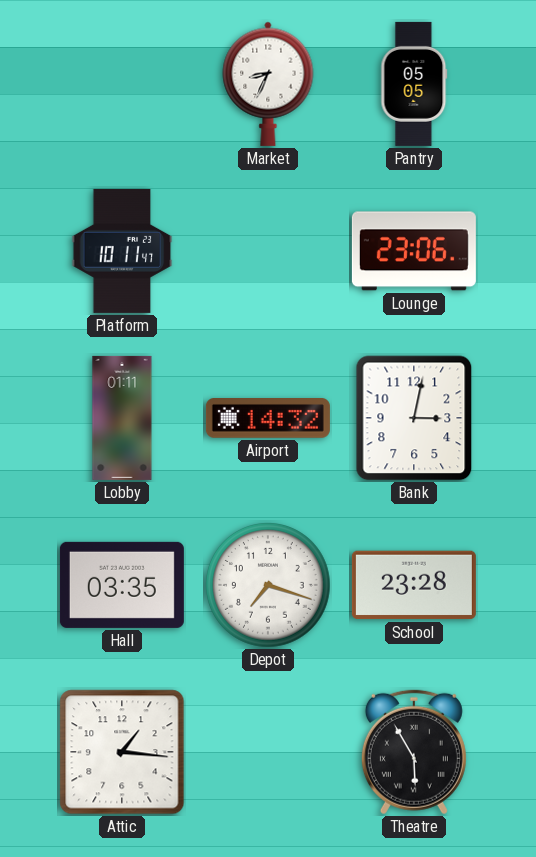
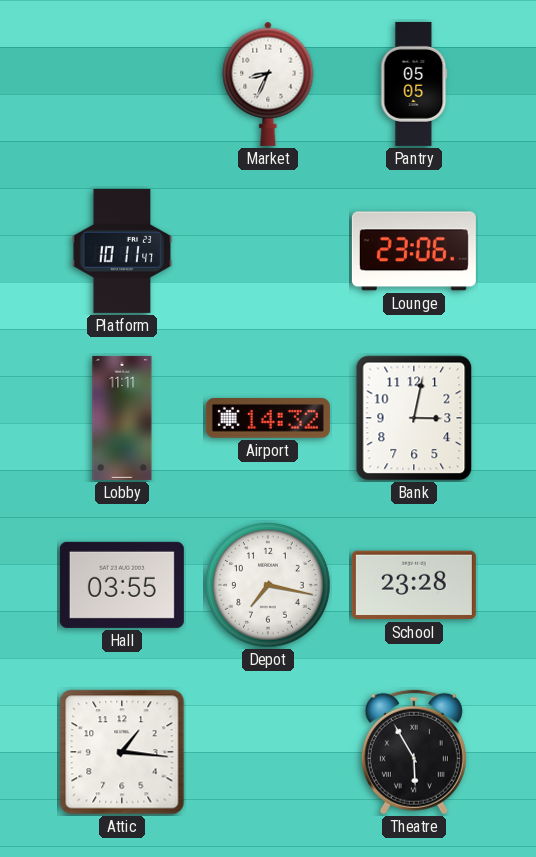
Lobby: 01:11 -> 11:11 (122, 418)
Hall: 03:35 -> 03:55 (122, 585)
Depot: 7:18 -> 7:17 (268, 585)
